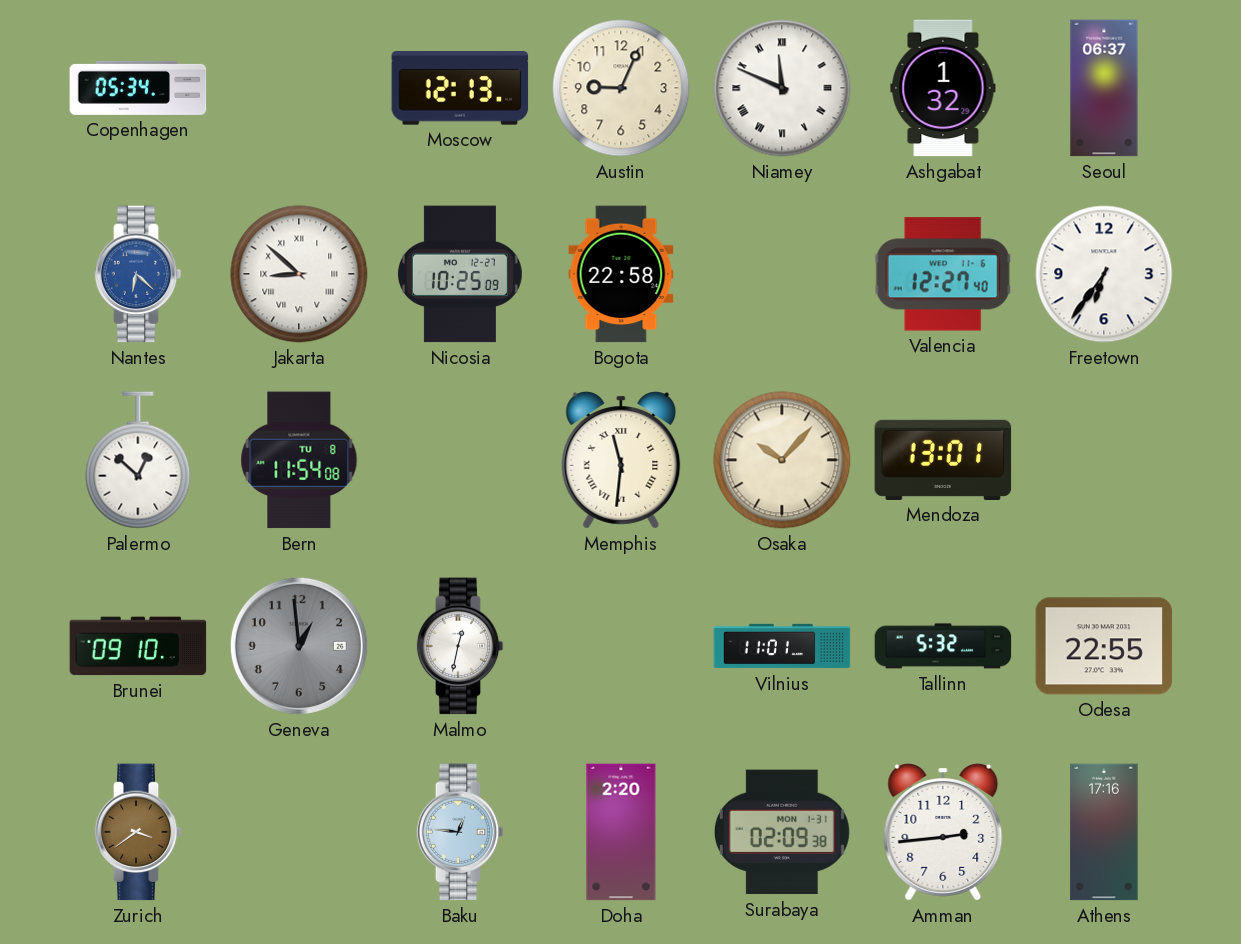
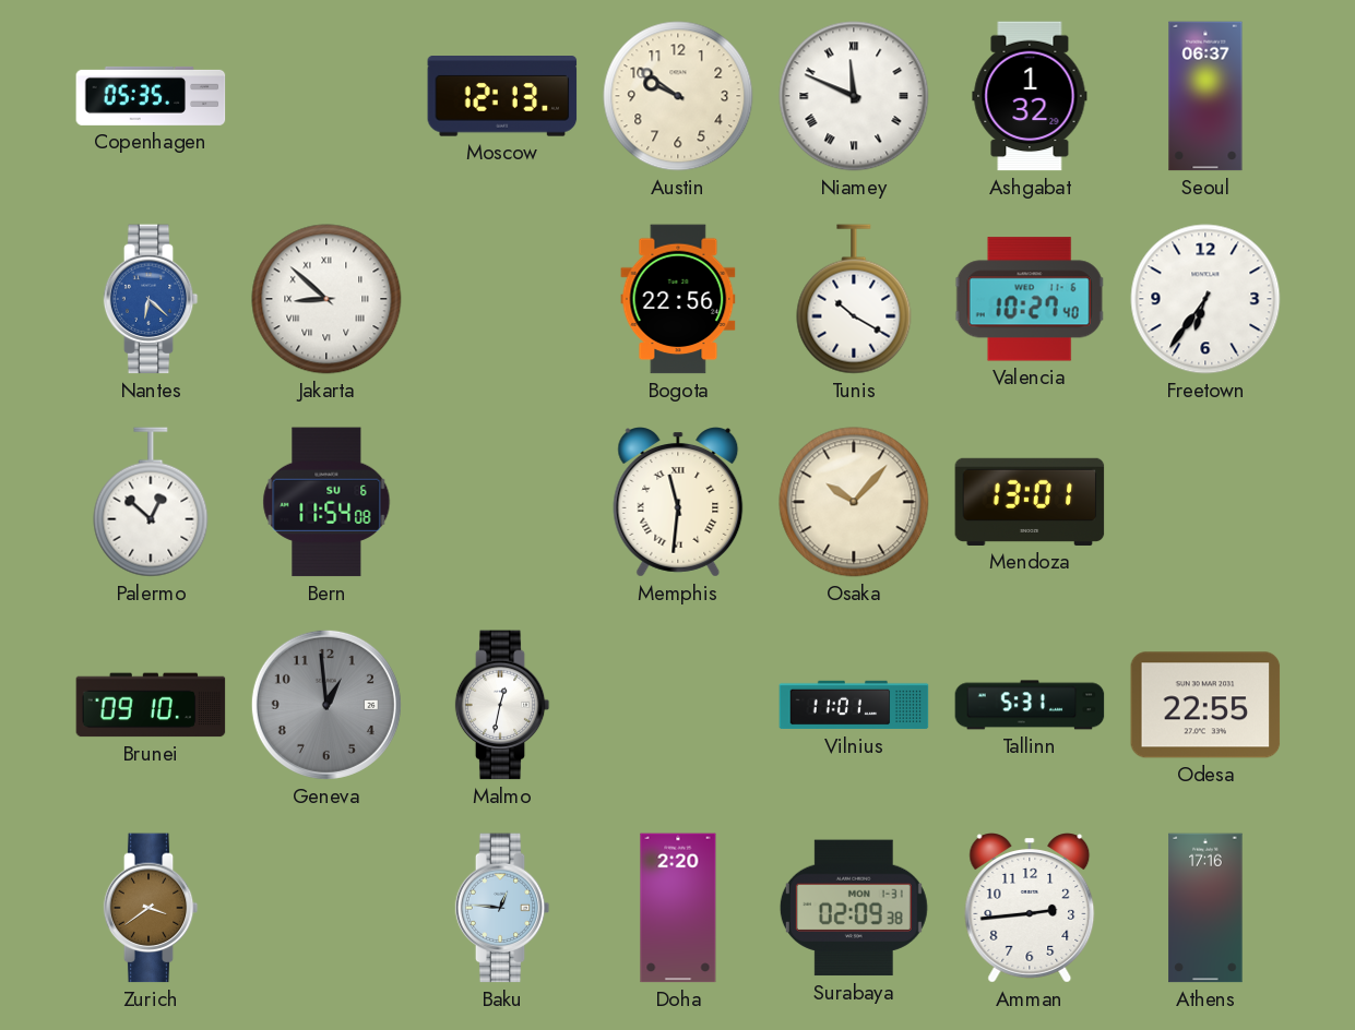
Copenhagen: 05:34 -> 05:35 (151, 96)
Austin: 9:04 -> 9:51 (678, 96)
Nicosia: 10:25 -> none (460, 274)
Bogota: 22:58 -> 22:56 (678, 299)
Tunis: none -> 10:20 (854, 299)
Valencia: 12:27 -> 10:27 (1030, 299)
Bern date: TU 8 -> SU 6 (326, 502)
Tallinn: 5:32 -> 5:31 (1030, 705)
